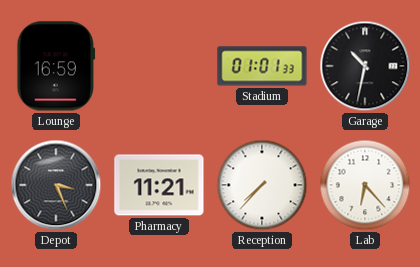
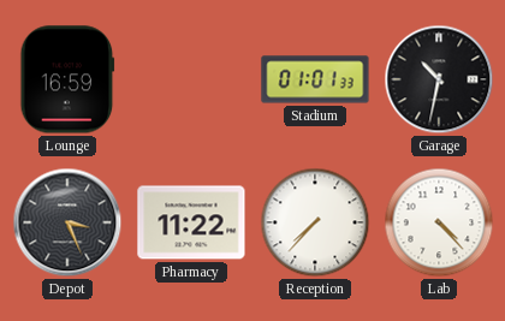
Pharmacy: 11:21 -> 11:22 (191, 222)
Lab: 6:23 -> 4:23 (439, 222)
